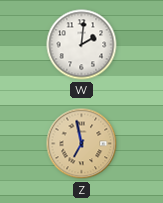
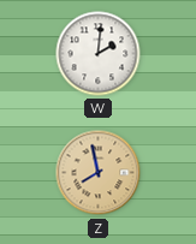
Z: 6:58 -> 7:58 (99, 173)
